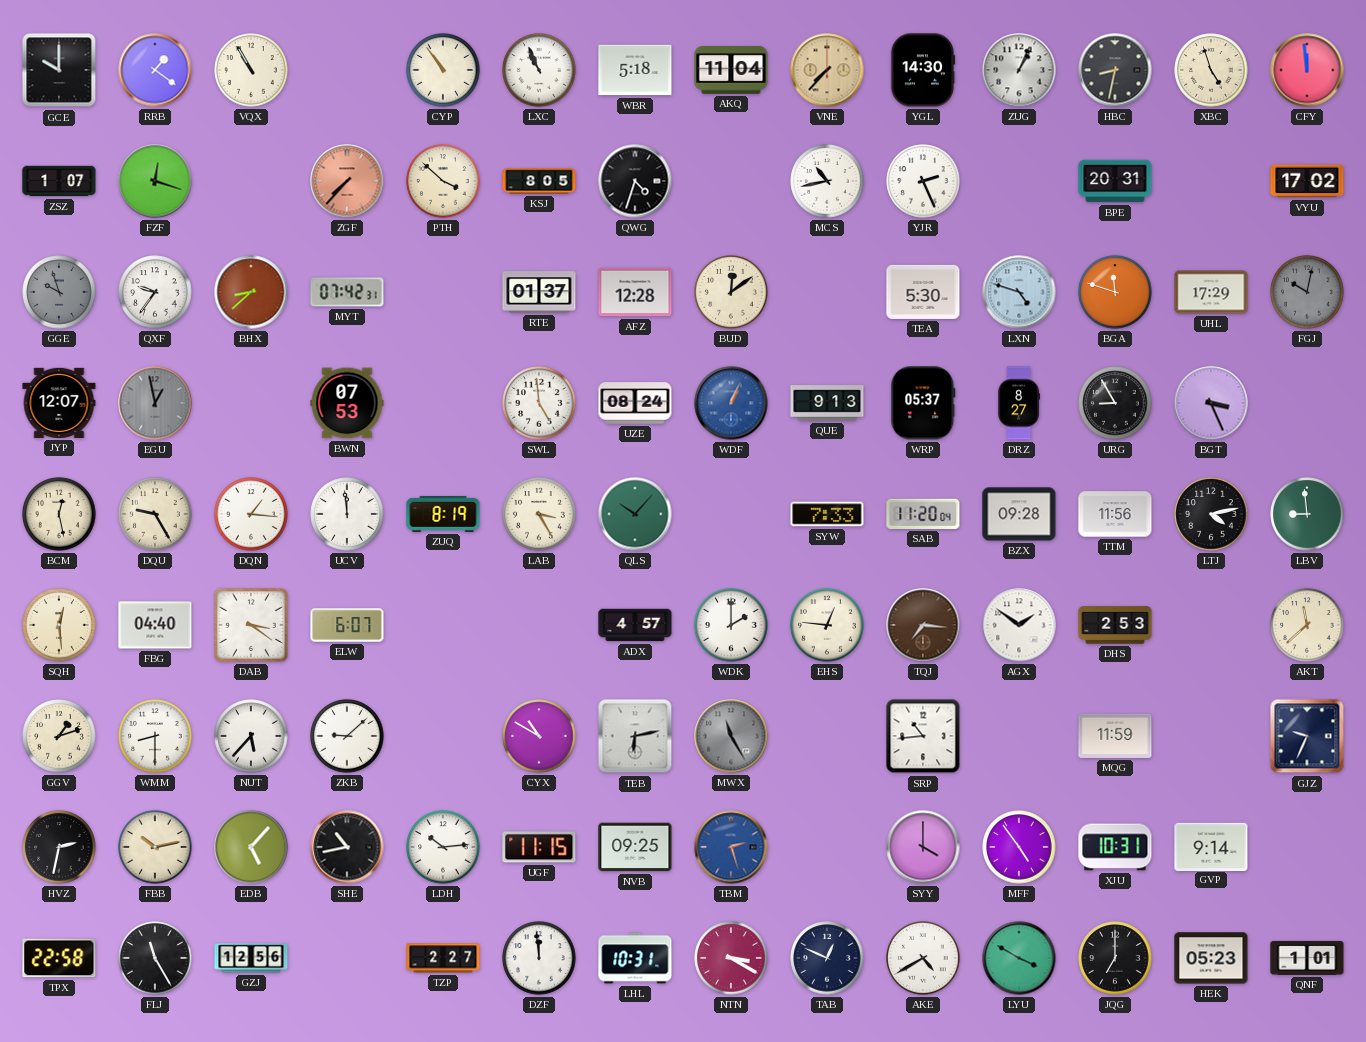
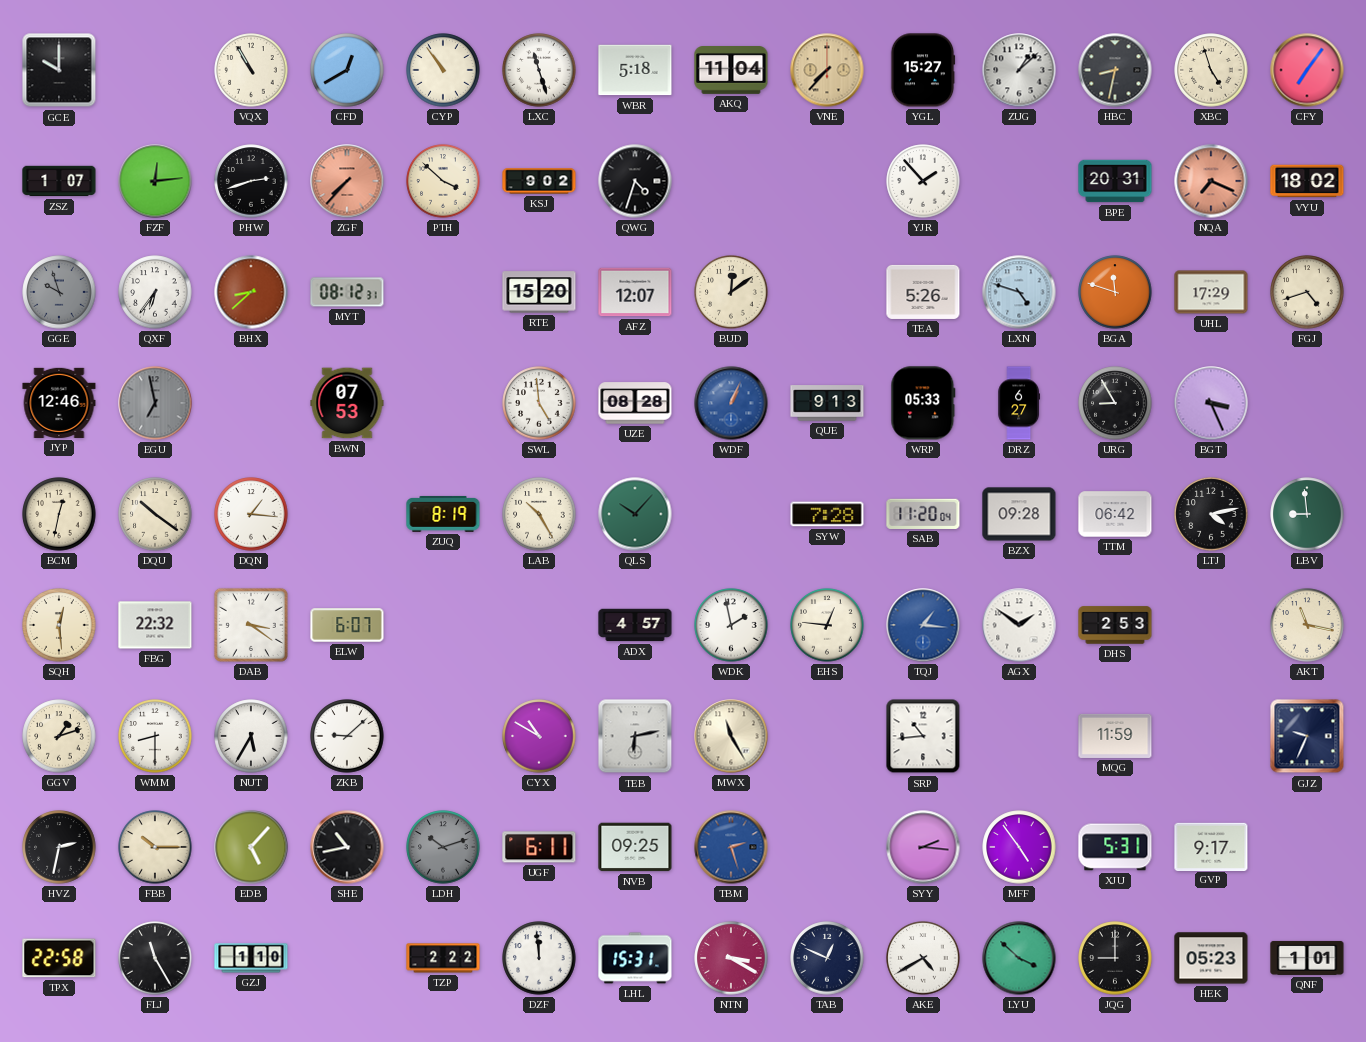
RRB: 1:21 -> none (155, 70)
CFD: none -> 12:40 (347, 70)
LXC: 10:56 -> 11:27 (539, 70)
YGL: 14:30 -> 15:27 (923, 70)
ZUG: 1:04 -> 1:08 (1019, 70)
CFY: 11:59 -> 7:06 (1307, 70)
FZF: 12:18 -> 12:14 (155, 181)
PHW: none -> 2:42 (251, 181)
KSJ: 8:05 -> 9:02 (539, 181)
MCS: 10:43 -> none (827, 181)
YJR: 2:26 -> 1:53 (923, 181)
NQA: none -> 7:19 (1211, 181)
VYU: 17:02 -> 18:02 (1307, 181)
QXF: 9:36 -> 6:36 (155, 292)
MYT: 07:42 -> 08:12 (347, 292)
RTE: 01:37 -> 15:20 (539, 292)
AFZ: 12:28 -> 12:07 (635, 292)
TEA: 5:30 -> 5:26 (923, 292)
FGJ: 10:02 -> 4:42 (1307, 292)
FGJ dial: grey -> cream (1307, 292)
JYP: 12:07 -> 12:46 (59, 403)
EGU: 12:58 -> 6:58 (155, 403)
UZE: 08:24 -> 08:28 (635, 403)
WRP: 05:37 -> 05:33 (923, 403)
DRZ: 8:27 -> 6:27 (1018, 403)
BCM: 12:28 -> 12:32 (59, 514)
DQU: 9:25 -> 10:21 (155, 514)
UCV: 11:59 -> none (347, 514)
LAB: 3:25 -> 10:25 (539, 514)
SYW: 7:33 -> 7:28 (827, 514)
TTM: 11:56 -> 06:42 (1115, 514)
FBG: 04:40 -> 22:32 (155, 625)
WDK: 2:00 -> 1:58 (731, 625)
TQJ: 7:16 -> 1:16 (923, 625)
TQJ dial: brown -> blue (923, 625)
AKT: 11:38 -> 11:17 (1307, 625)
NUT: 5:37 -> 5:35 (251, 736)
MWX dial: grey -> cream (731, 736)
FBB: 10:13 -> 10:15 (155, 847)
LDH: 10:14 -> 10:12 (443, 847)
LDH dial: white -> grey (443, 847)
UGF: 11:15 -> 6:11 (539, 847)
SYY: 4:00 -> 2:16 (923, 847)
XJU: 10:31 -> 5:31 (1115, 847)
GVP: 9:14 -> 9:17 (1211, 846)
GZJ: 12:56 -> 1:10 (251, 958)
TZP: 2:27 -> 2:22 (443, 958)
LHL: 10:31 -> 15:31 (635, 958)
LYU: 3:50 -> 3:52 (1019, 958)
JQG: 7:00 -> 9:00 (1115, 958)
